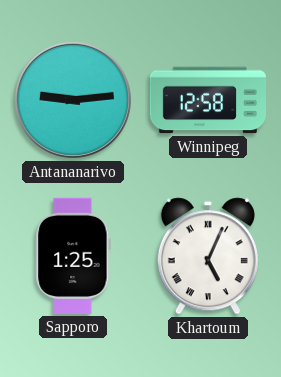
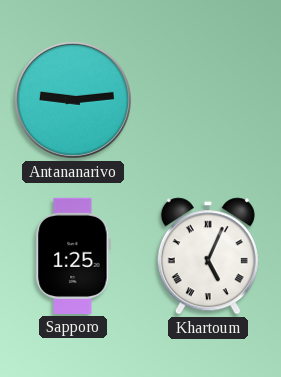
Winnipeg: 12:58 -> none (207, 100)
